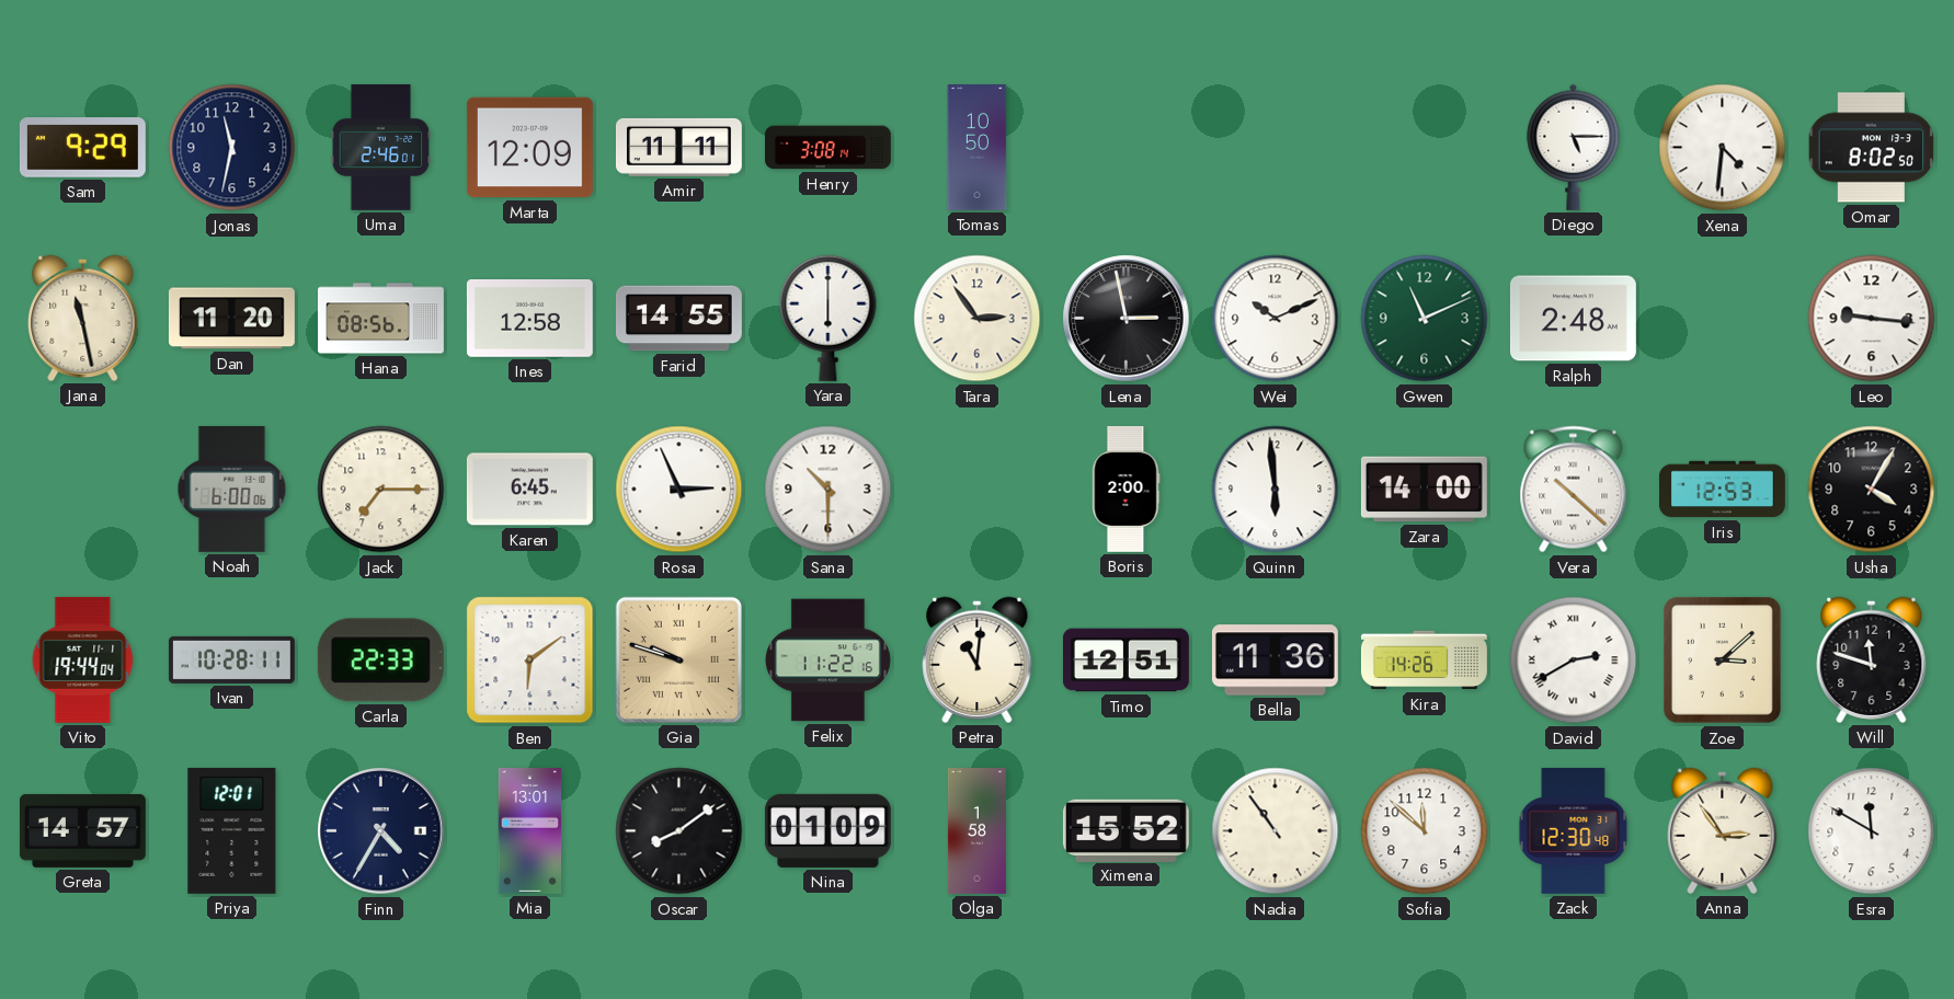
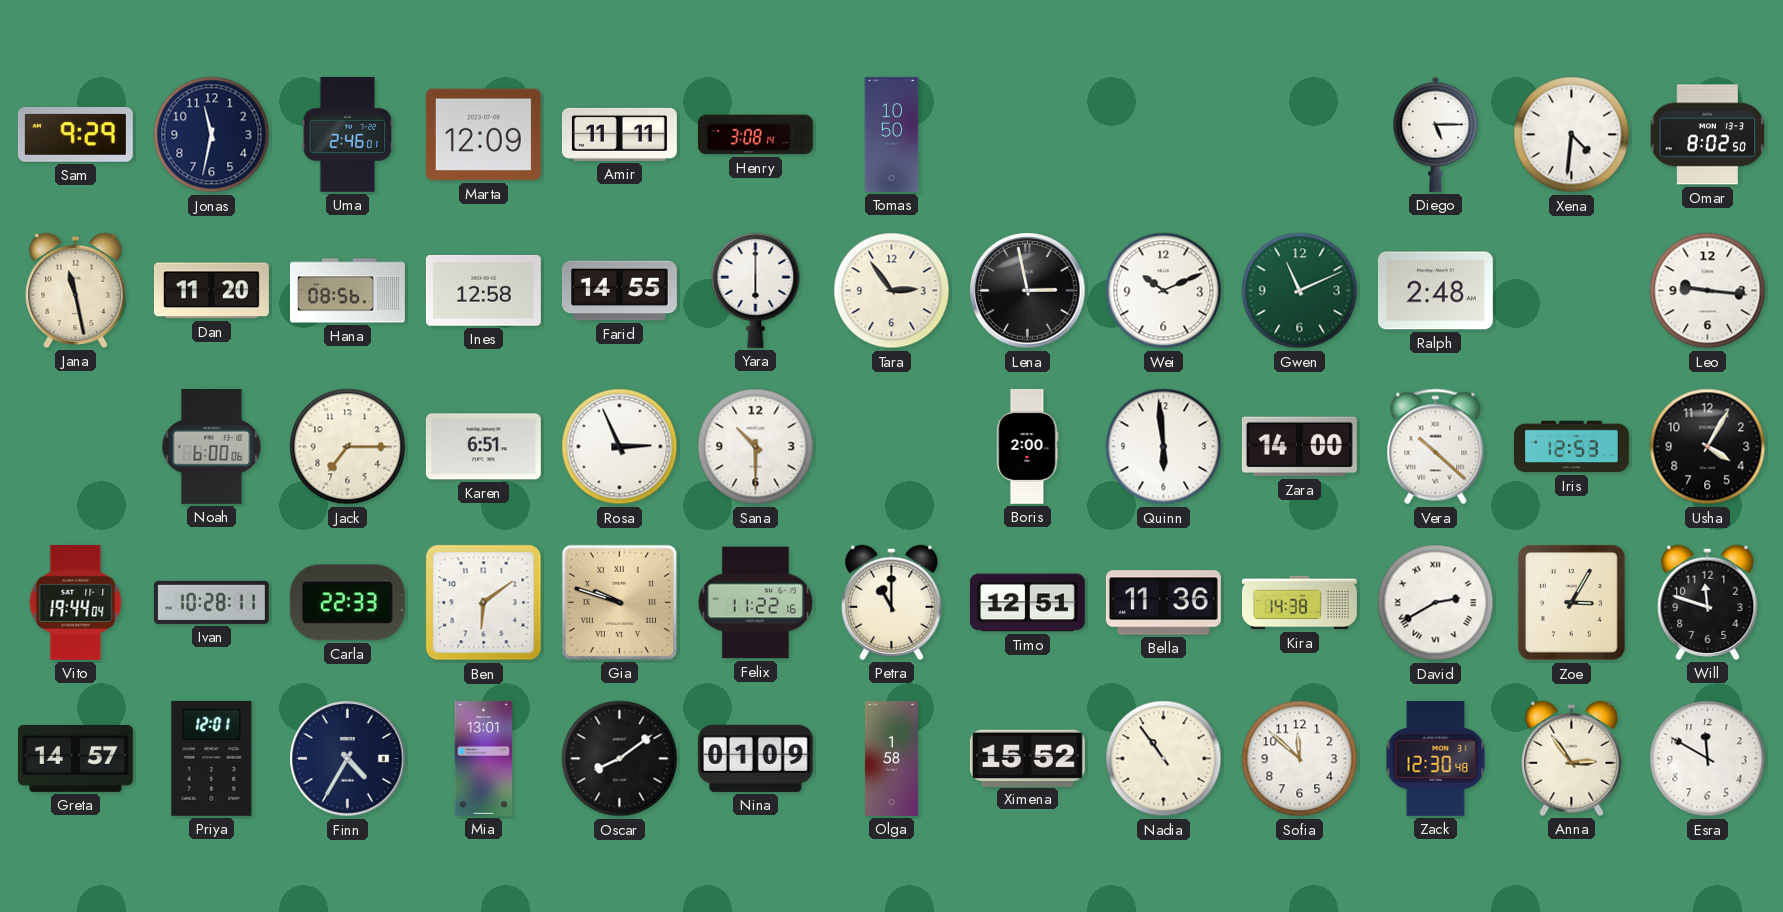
Karen: 6:45 -> 6:51 (483, 447)
Petra: 11:01 -> 11:00 (892, 602)
Kira: 14:26 -> 14:38 (1299, 603)
Zoe: 3:08 -> 3:05 (1572, 603)
